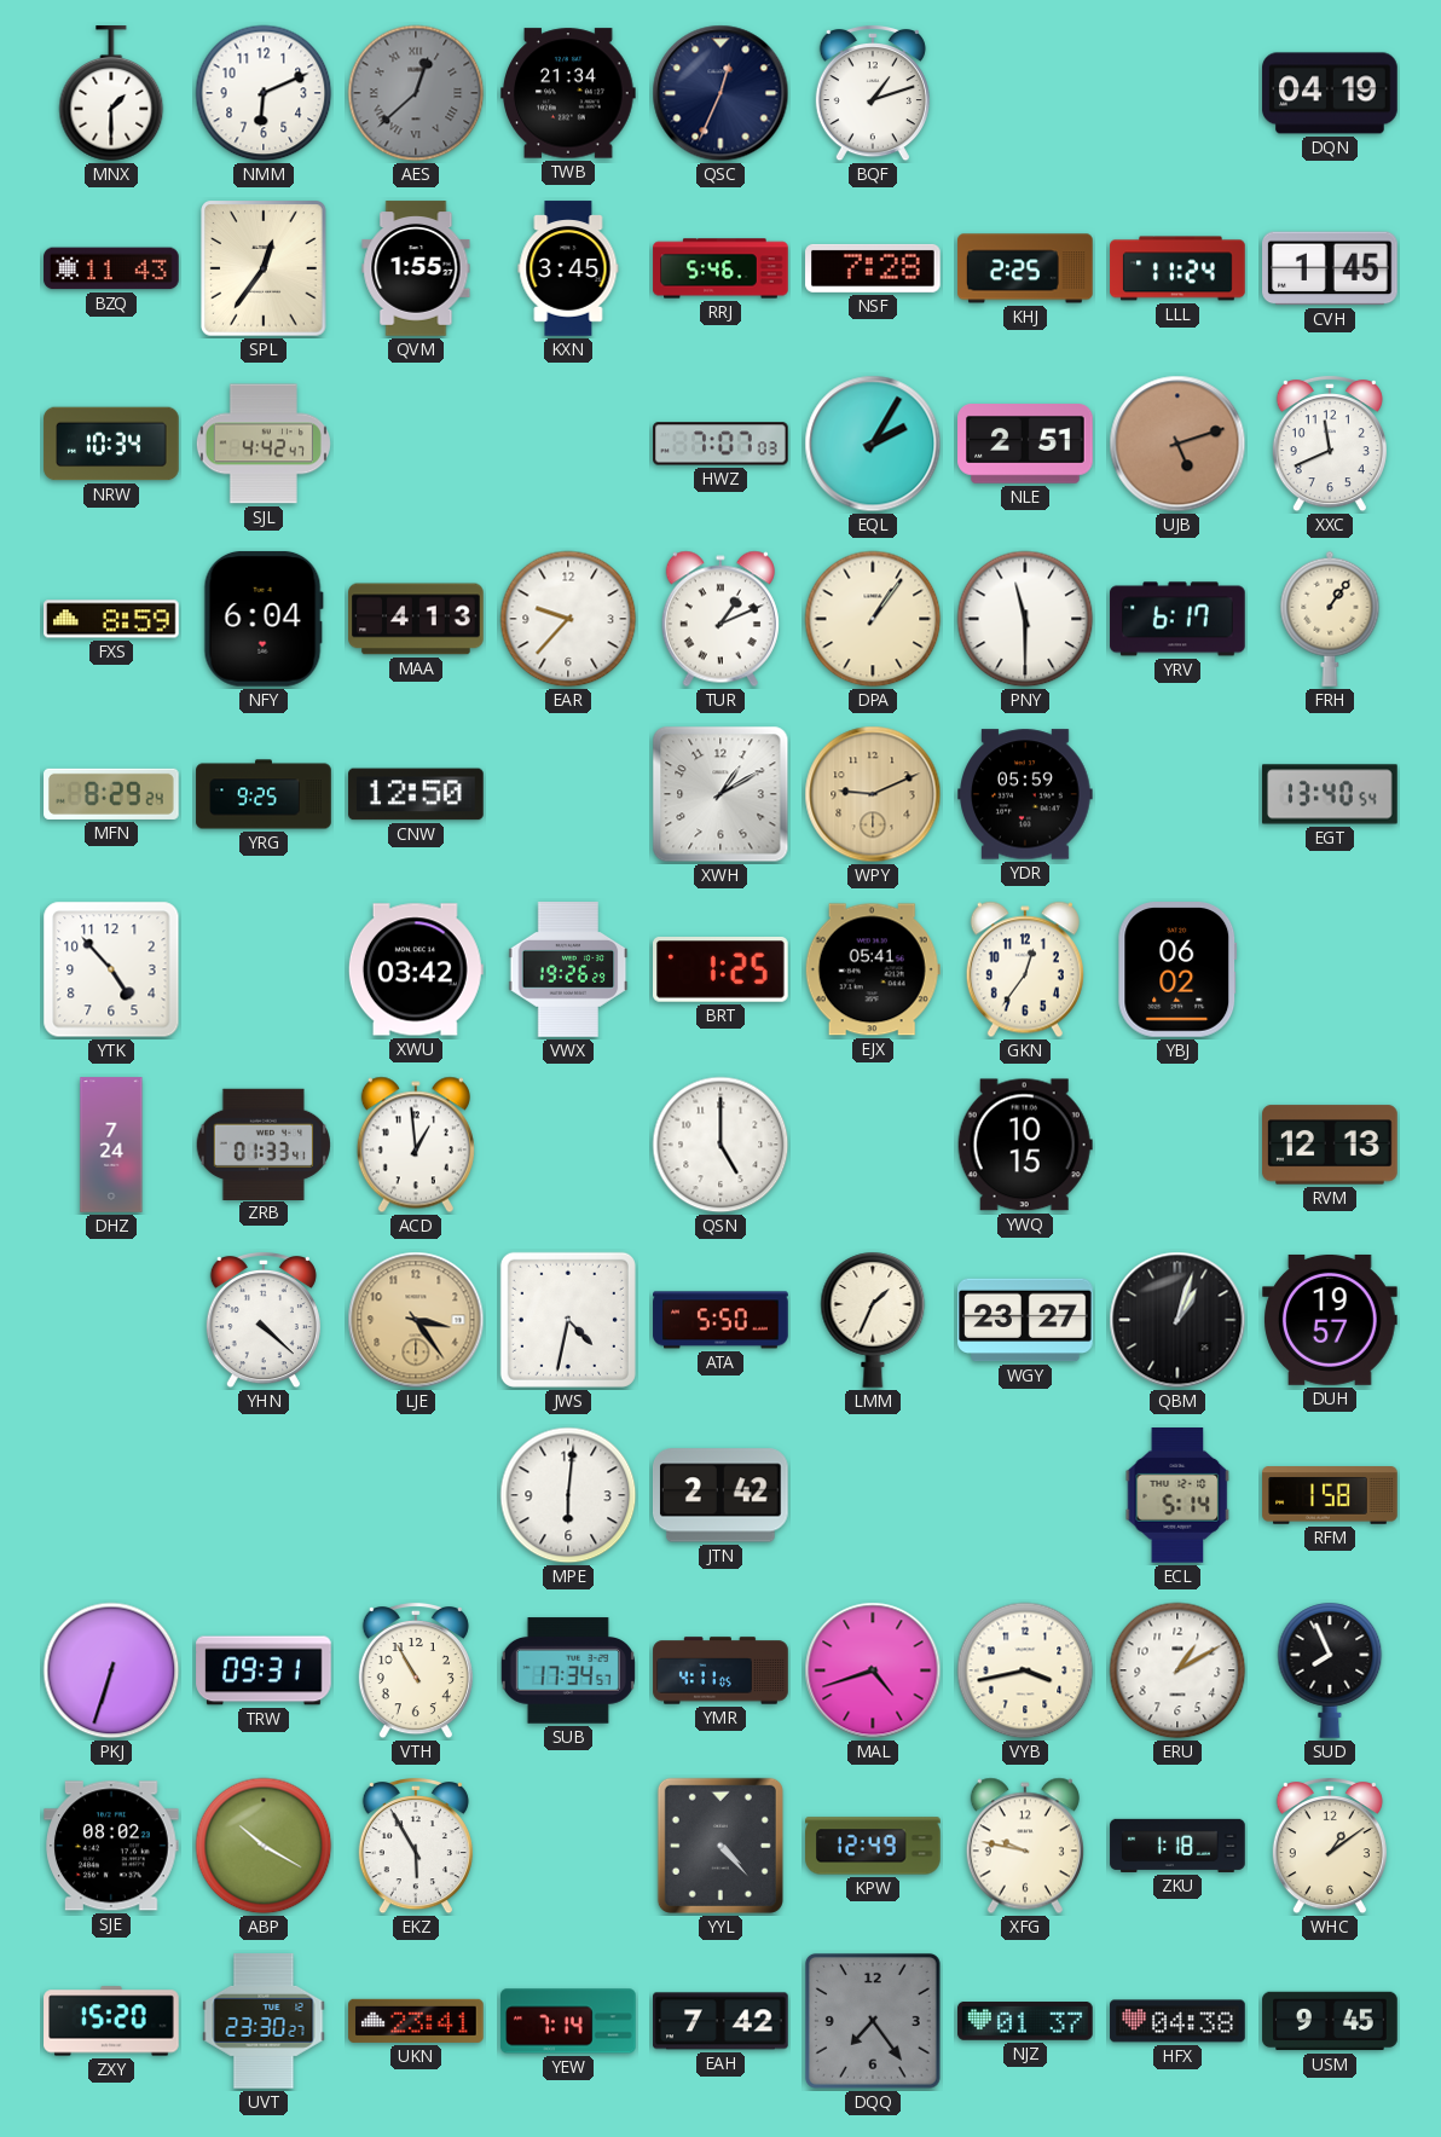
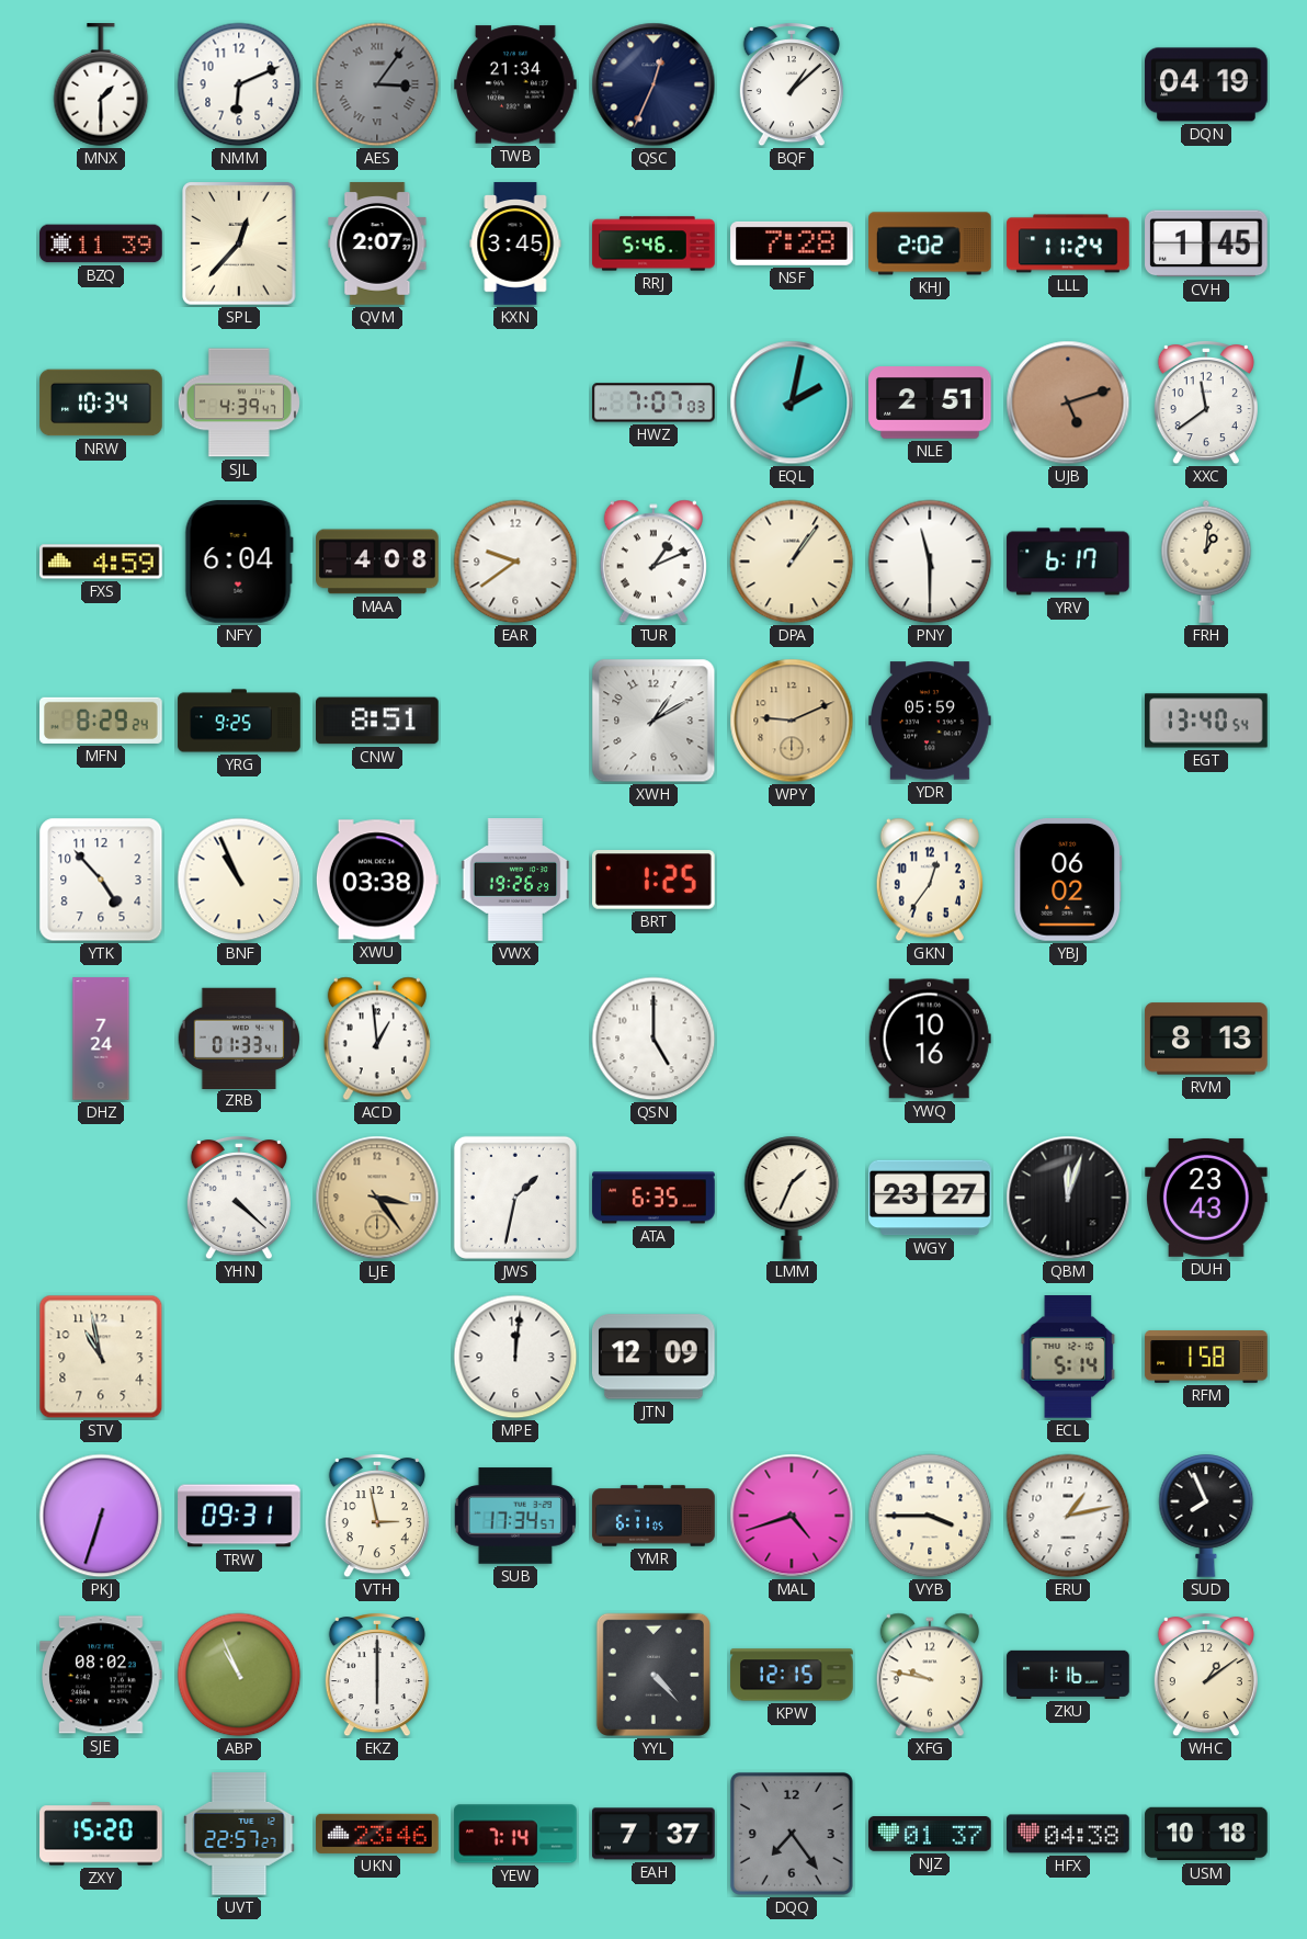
AES: 12:38 -> 3:06 (377, 84)
BQF: 1:12 -> 1:08 (792, 84)
BZQ: 11:43 -> 11:39 (101, 243)
SPL: 12:36 -> 12:37 (239, 243)
QVM: 1:55 -> 2:07 (377, 243)
KHJ: 2:25 -> 2:02 (930, 243)
SJL: 4:42 -> 4:39 (239, 402)
EQL: 2:05 -> 2:02 (792, 402)
XXC: 11:41 -> 11:39 (1206, 402)
FXS: 8:59 -> 4:59 (101, 562)
MAA: 4:13 -> 4:08 (377, 562)
EAR: 9:37 -> 9:39 (515, 562)
FRH: 1:06 -> 1:01 (1206, 562)
CNW: 12:50 -> 8:51 (377, 721)
BNF: none -> 10:56 (239, 880)
XWU: 03:42 -> 03:38 (377, 880)
EJX: 05:41 -> none (873, 969)
YWQ: 10:15 -> 10:16 (930, 1039)
RVM: 12:13 -> 8:13 (1206, 1039)
JWS: 4:32 -> 1:32 (515, 1198)
ATA: 5:50 -> 6:35 (653, 1198)
QBM: 1:03 -> 12:03 (1068, 1198)
DUH: 19:57 -> 23:43 (1206, 1198)
STV: none -> 10:58 (101, 1357)
MPE: 6:01 -> 12:01 (515, 1357)
JTN: 2:42 -> 12:09 (655, 1357)
VTH: 10:55 -> 2:58 (377, 1516)
YMR: 4:11 -> 6:11 (653, 1516)
VYB: 3:43 -> 3:45 (930, 1516)
ERU: 1:10 -> 1:13 (1068, 1516)
ABP: 10:20 -> 10:56 (239, 1675)
EKZ: 5:55 -> 6:00 (377, 1675)
KPW: 12:49 -> 12:15 (792, 1675)
ZKU: 1:18 -> 1:16 (1068, 1675)
UVT: 23:30 -> 22:57 (239, 1834)
UKN: 23:41 -> 23:46 (377, 1834)
EAH: 7:42 -> 7:37 (653, 1834)
USM: 9:45 -> 10:18 (1206, 1834)
